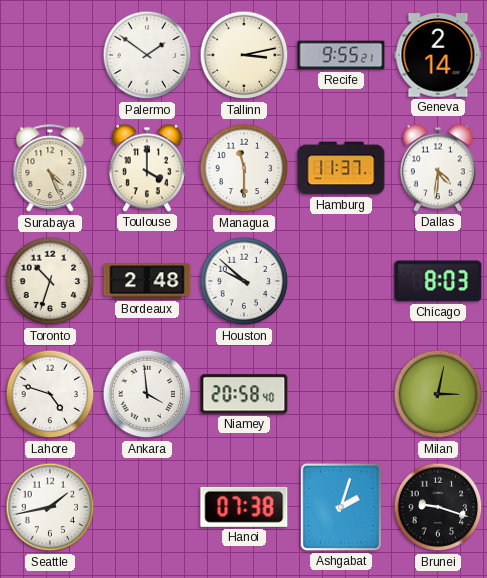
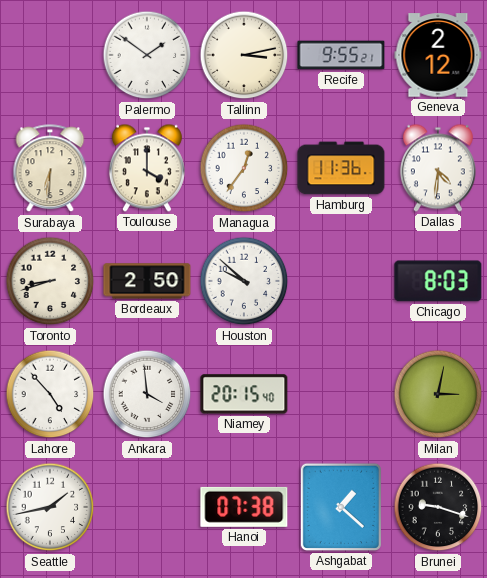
Geneva: 2:14 -> 2:12 (438, 55)
Surabaya: 4:26 -> 6:31 (50, 169)
Managua: 11:30 -> 12:36 (244, 168)
Hamburg: 11:37 -> 11:36 (341, 168)
Toronto: 10:33 -> 8:42 (50, 281)
Bordeaux: 2:48 -> 2:50 (147, 281)
Lahore: 4:48 -> 4:53 (50, 394)
Niamey: 20:58 -> 20:15 (244, 394)
Ashgabat: 2:03 -> 1:22 (341, 507)
